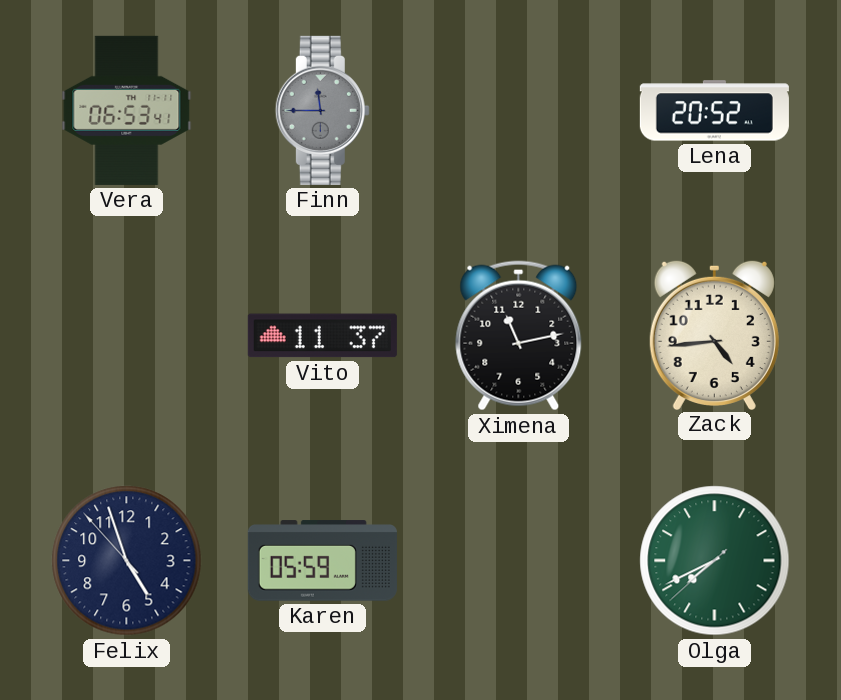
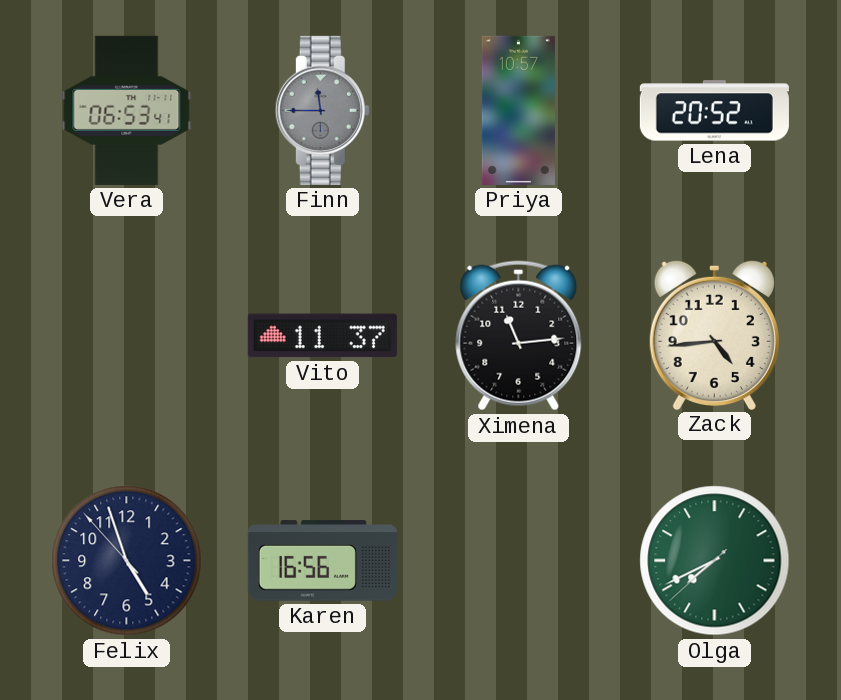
Priya: none -> 10:57 (518, 110)
Ximena: 11:13 -> 11:14 (519, 336)
Karen: 05:59 -> 16:56 (322, 561)
